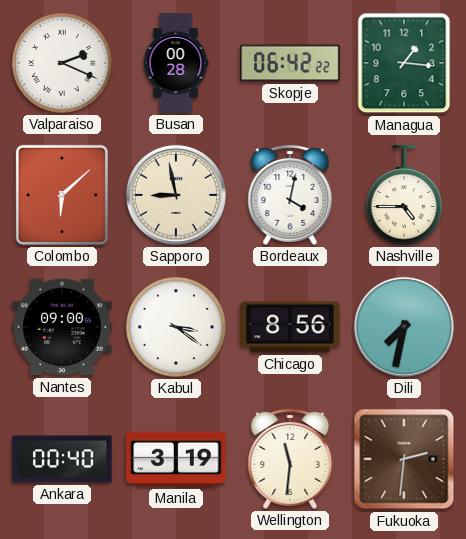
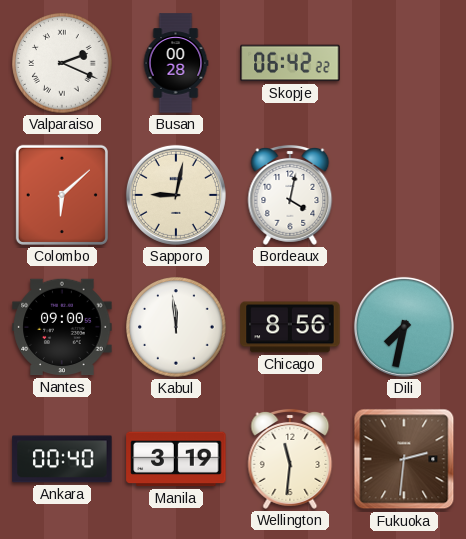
Managua: 1:16 -> none (404, 63)
Sapporo: 8:58 -> 9:02 (176, 195)
Nashville: 4:45 -> none (405, 195)
Kabul: 3:21 -> 11:59 (177, 328)
